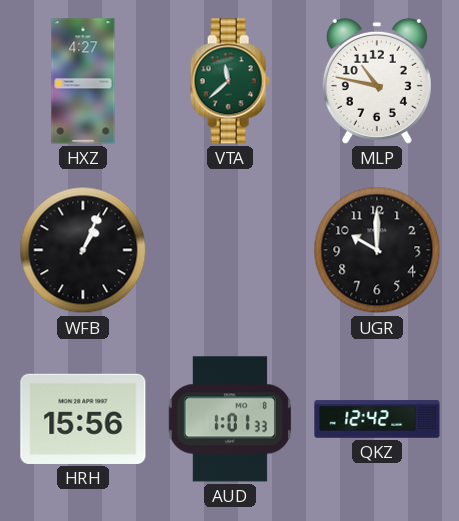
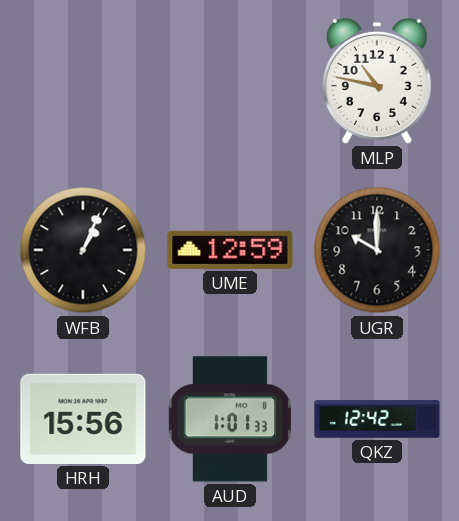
HXZ: 4:27 -> none (83, 81)
VTA: 11:38 -> none (230, 81)
UME: none -> 12:59 (230, 250)
